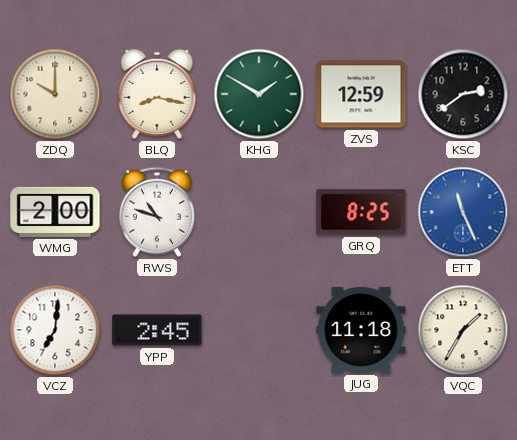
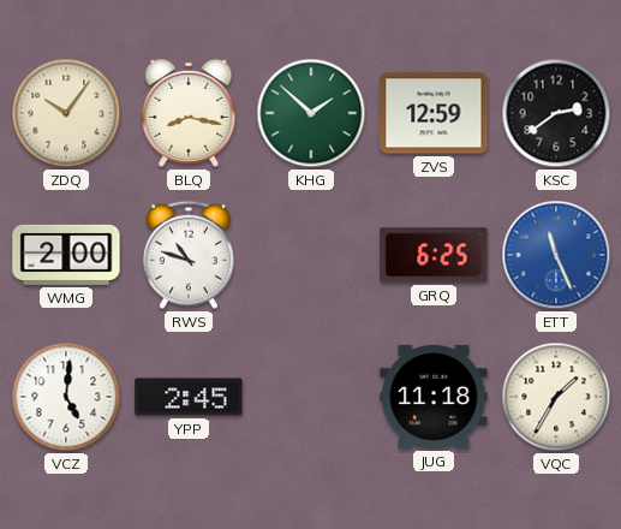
ZDQ: 10:00 -> 10:06 (66, 113)
KHG: 1:50 -> 1:52 (311, 113)
GRQ: 8:25 -> 6:25 (434, 255)
VCZ: 7:01 -> 5:01 (66, 397)
